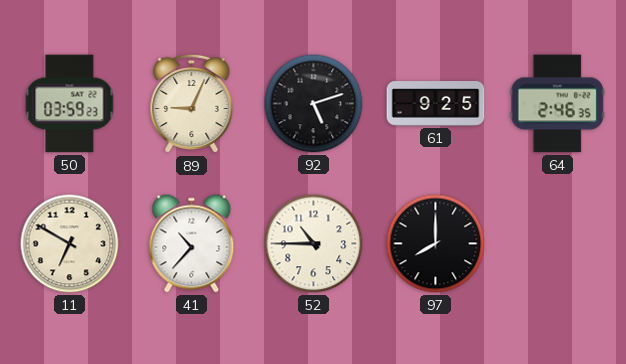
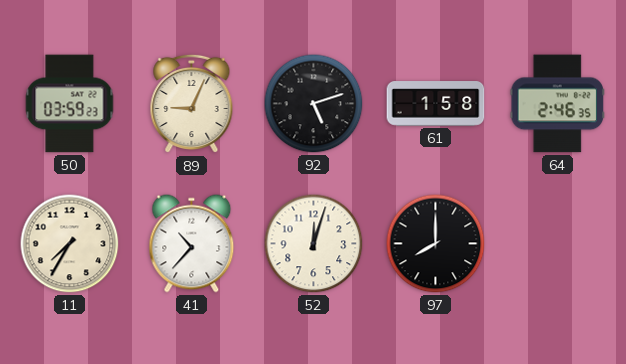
61: 9:25 -> 1:58 (436, 104)
11: 6:50 -> 7:35 (70, 244)
52: 10:45 -> 12:03 (314, 244)
